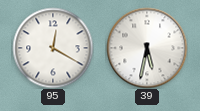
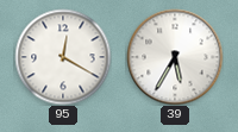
39: 5:32 -> 5:35 (175, 57)
